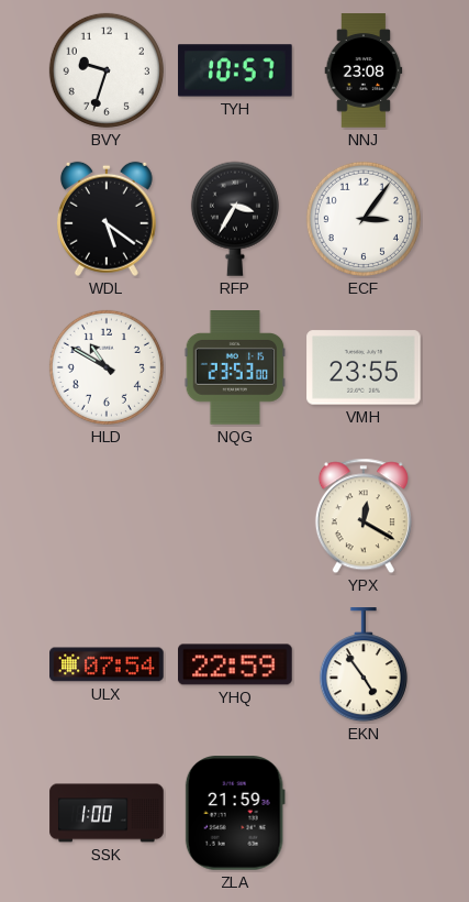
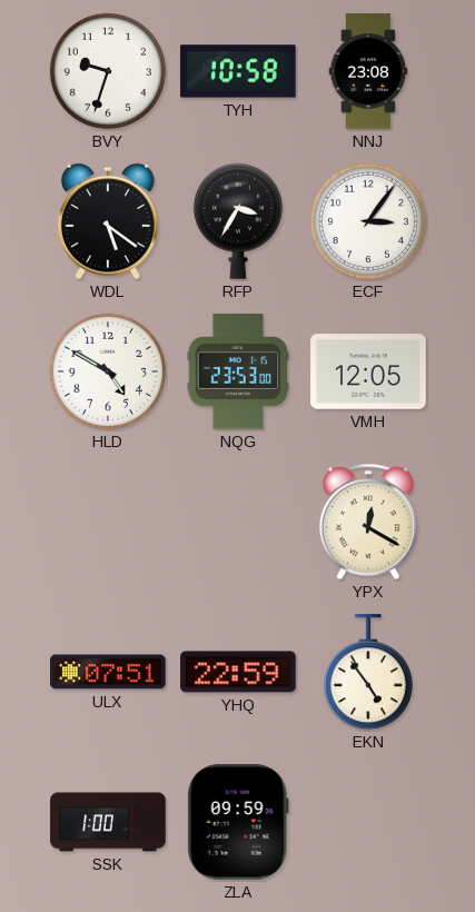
TYH: 10:57 -> 10:58 (238, 71)
HLD: 10:50 -> 4:50 (108, 371)
VMH: 23:55 -> 12:05 (368, 371)
ULX: 07:54 -> 07:51 (108, 672)
ZLA: 21:59 -> 09:59 (238, 822)
